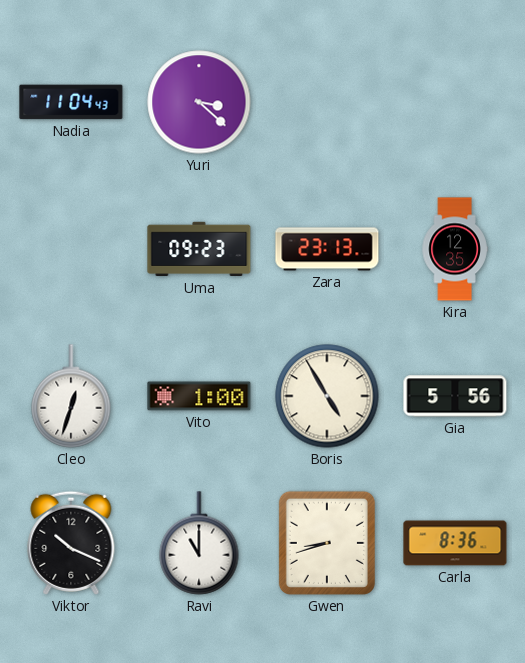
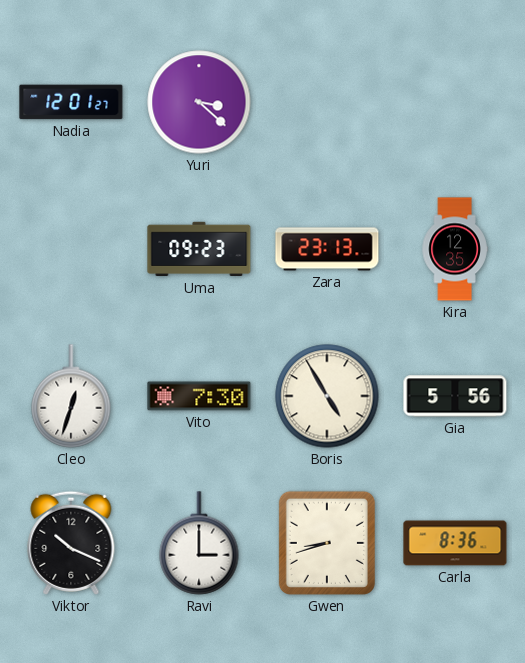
Nadia: 11:04 -> 12:01 (71, 102)
Vito: 1:00 -> 7:30 (199, 396)
Ravi: 11:00 -> 3:00 (199, 543)
